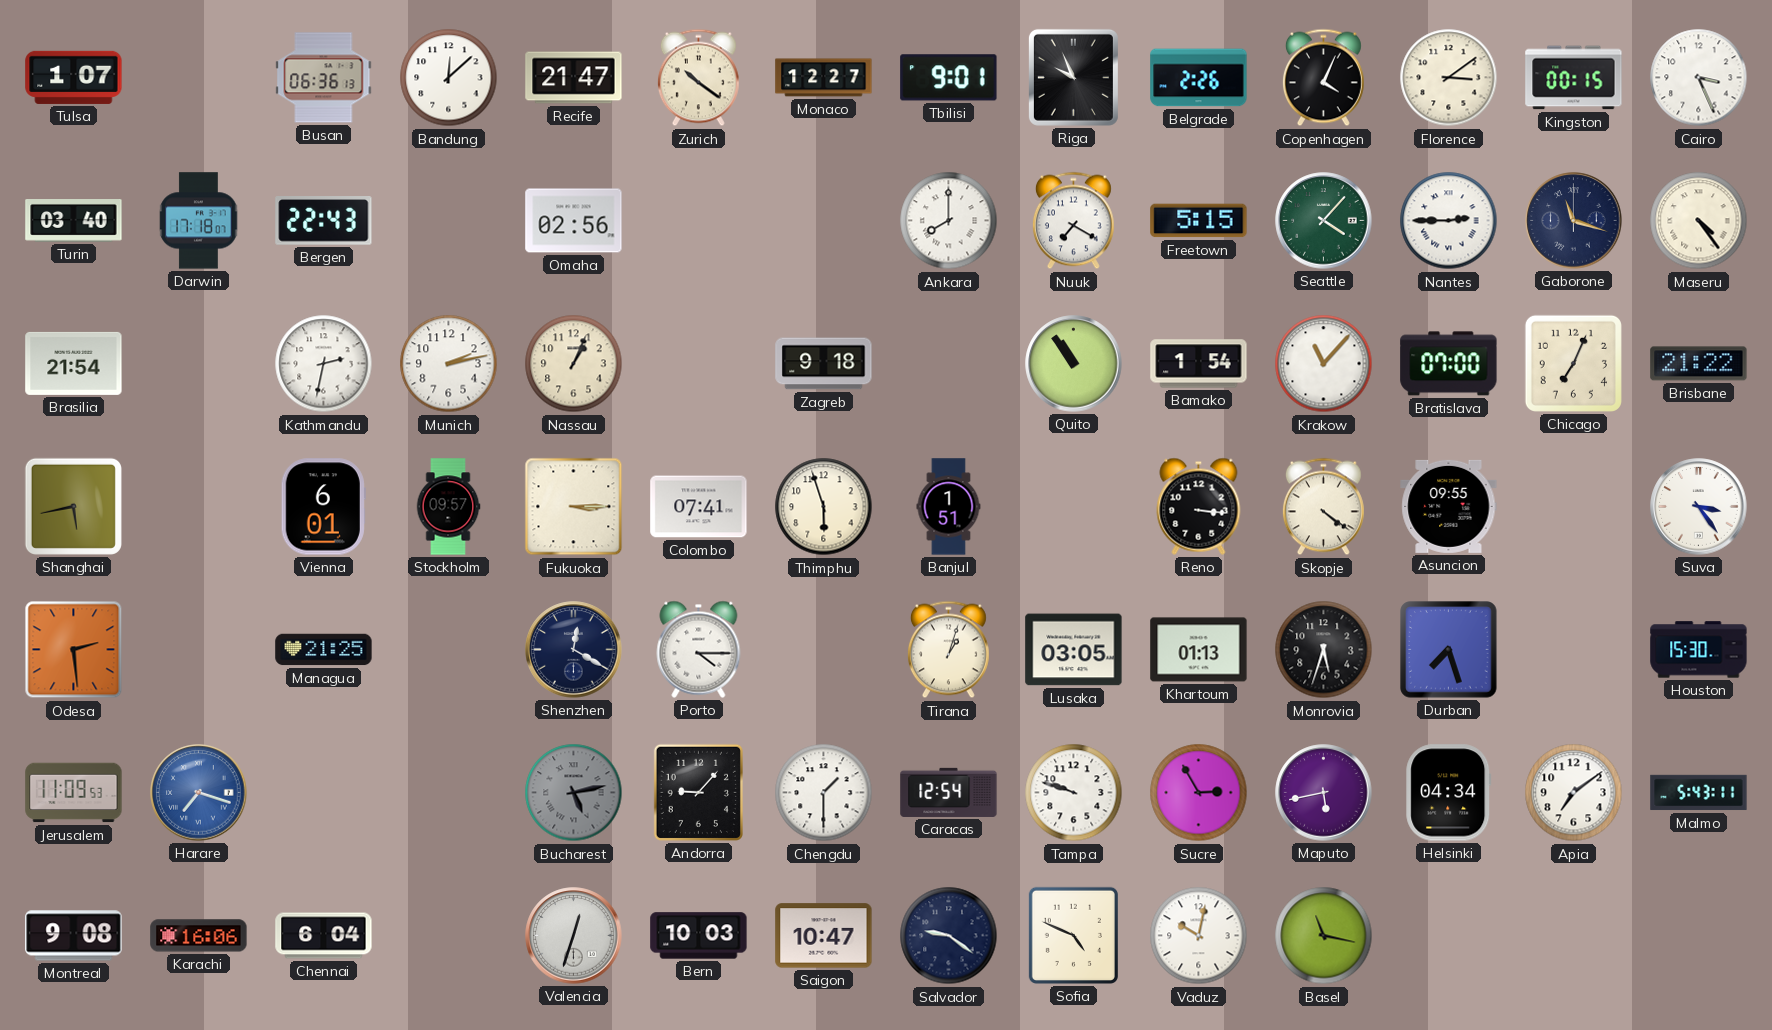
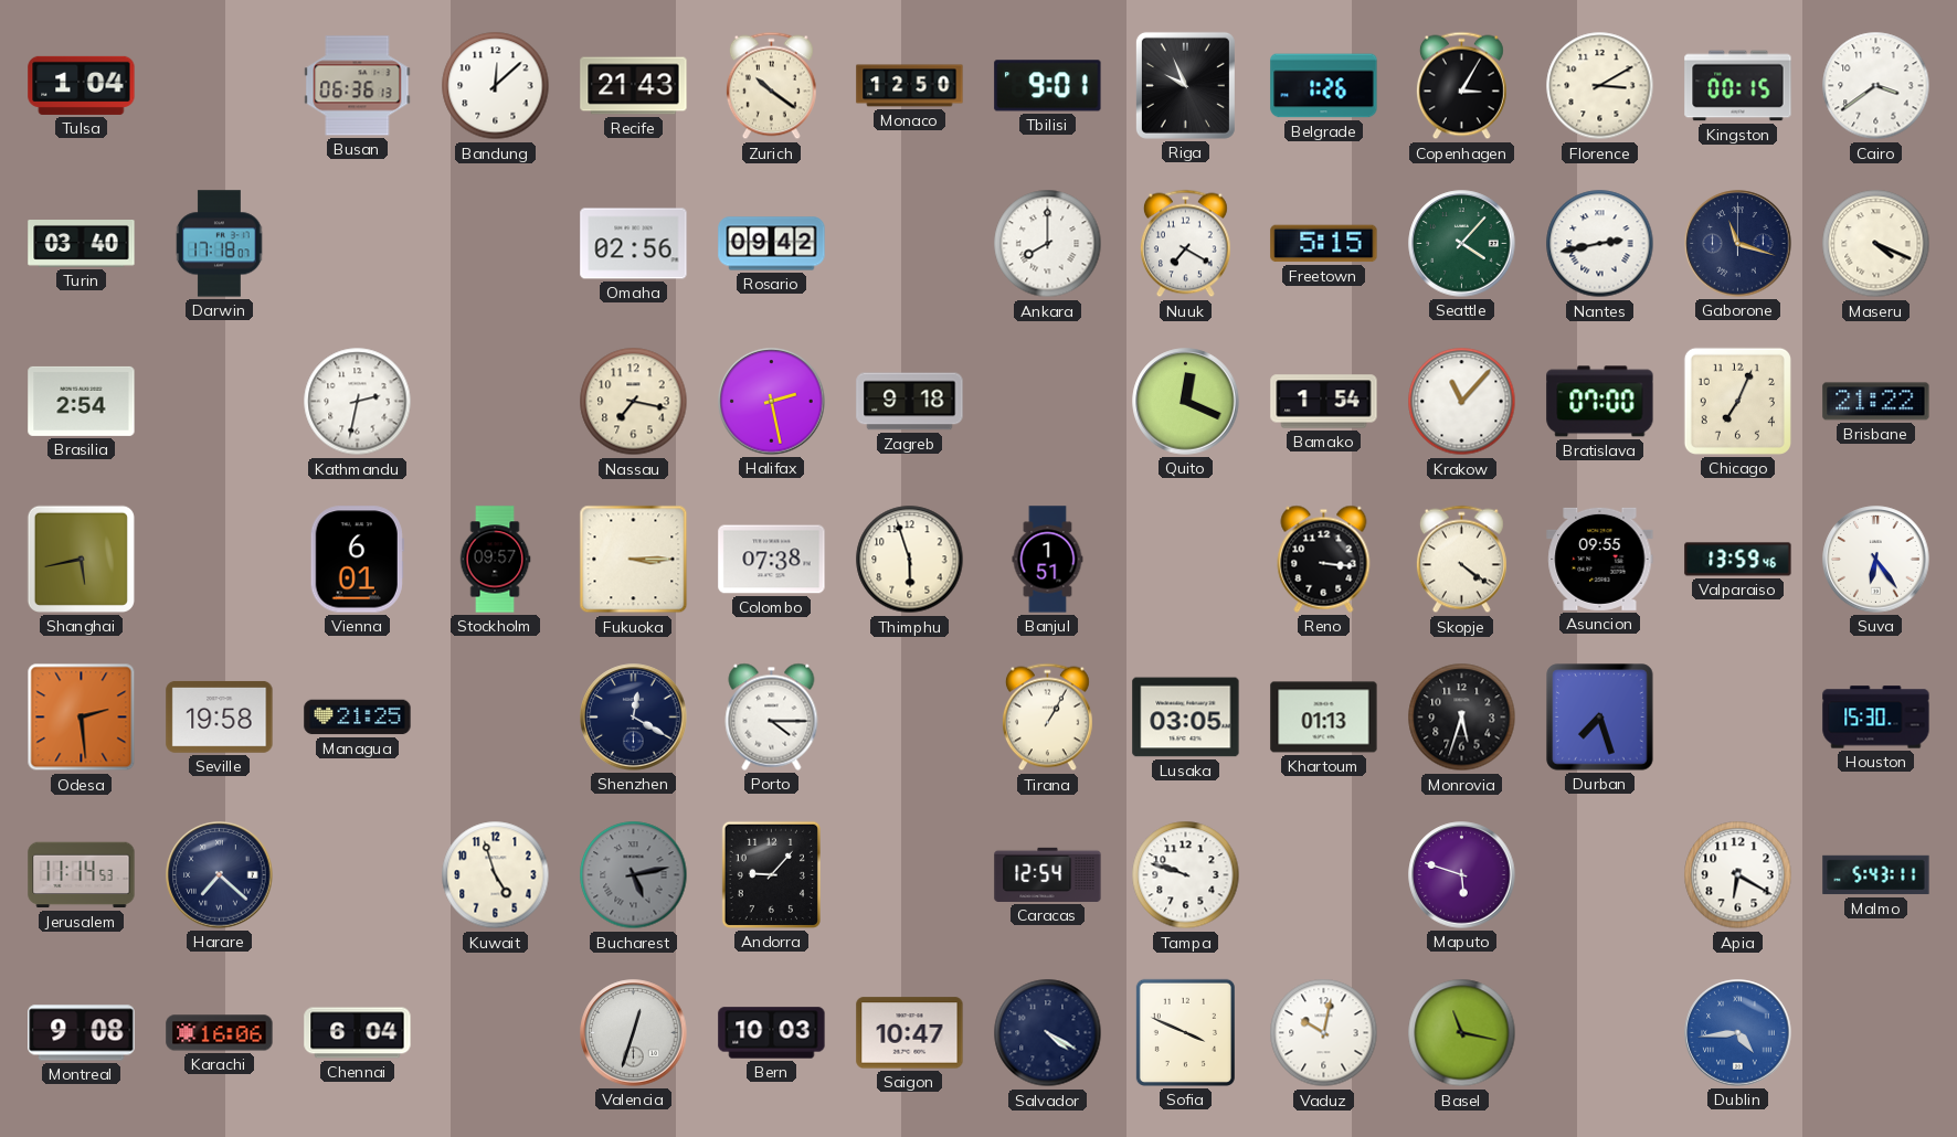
Tulsa: 1:07 -> 1:04 (82, 85)
Recife: 21:47 -> 21:43 (634, 86)
Monaco: 12:27 -> 12:50 (910, 86)
Belgrade: 2:26 -> 1:26 (1324, 86)
Copenhagen: 4:04 -> 3:05 (1461, 86)
Florence: 3:09 -> 3:10 (1600, 86)
Cairo: 3:26 -> 3:39 (1876, 86)
Bergen: 22:43 -> none (324, 221)
Rosario: none -> 09:42 (772, 244)
Nantes: 2:45 -> 2:43 (1600, 244)
Maseru: 4:24 -> 4:19 (1876, 244)
Brasilia: 21:54 -> 2:54 (82, 401)
Munich: 2:13 -> none (449, 364)
Nassau: 1:04 -> 7:17 (634, 402)
Halifax: none -> 2:28 (772, 402)
Quito: 10:54 -> 12:19 (1186, 402)
Colombo: 07:41 -> 07:38 (772, 560)
Valparaiso: none -> 13:59 (1738, 560)
Suva: 3:24 -> 6:24 (1876, 560)
Seville: none -> 19:58 (220, 716)
Tirana: 1:03 -> 1:05 (1047, 718)
Jerusalem: 11:09 -> 11:14 (82, 875)
Harare: 7:18 -> 7:22 (220, 875)
Harare dial: blue -> navy (220, 875)
Kuwait: none -> 4:57 (496, 875)
Chengdu: 1:30 -> none (824, 793)
Sucre: 2:55 -> none (1199, 793)
Maputo: 5:43 -> 5:48 (1462, 875)
Helsinki: 04:34 -> none (1449, 793)
Apia: 7:09 -> 6:20 (1738, 875)
Salvador: 9:21 -> 4:20 (1048, 1033)
Sofia: 4:49 -> 3:49 (1185, 1032)
Dublin: none -> 4:44 (1738, 1033)
